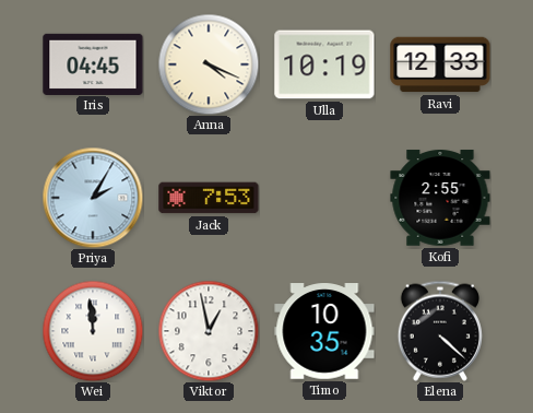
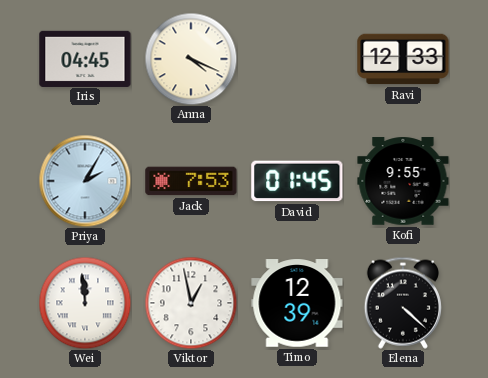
Ulla: 10:19 -> none (324, 64)
David: none -> 01:45 (297, 181)
Kofi: 2:55 -> 9:55 (403, 181)
Timo: 10:35 -> 12:39 (297, 303)
